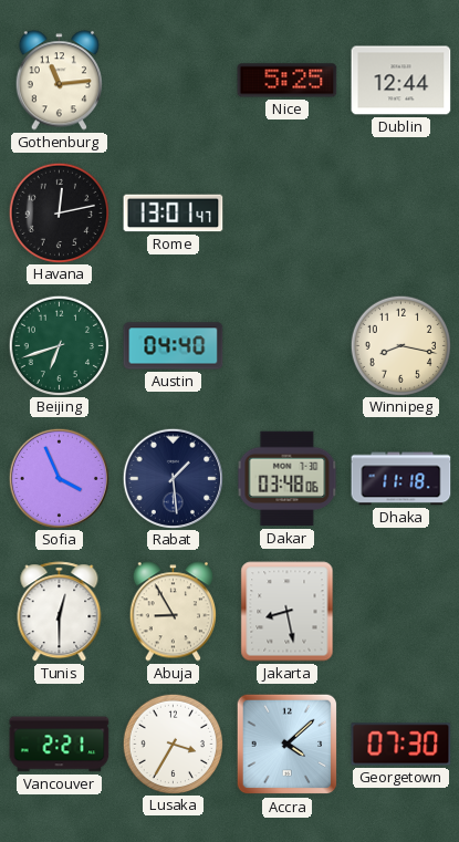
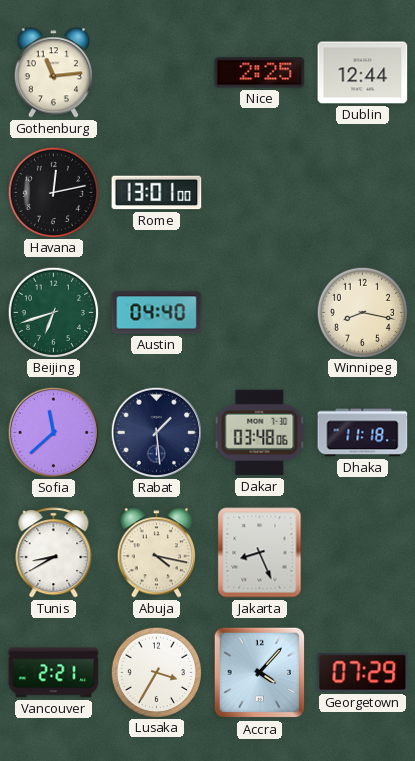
Nice: 5:25 -> 2:25 (260, 73)
Rome: 13:01:47 -> 13:01:00 (157, 193)
Sofia: 3:56 -> 11:38 (53, 432)
Tunis: 12:30 -> 8:40 (54, 553)
Abuja: 8:55 -> 4:17 (156, 553)
Jakarta: 8:28 -> 8:26 (260, 553)
Accra: 4:08 -> 4:07 (260, 673)
Georgetown: 07:30 -> 07:29 (363, 673)
